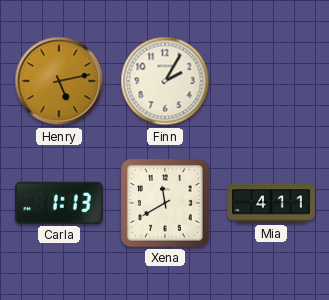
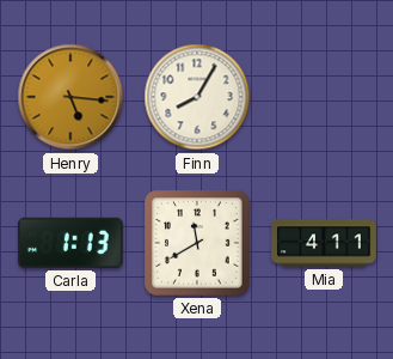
Henry: 5:13 -> 5:16 (70, 97)
Finn: 2:05 -> 8:05 (197, 97)
